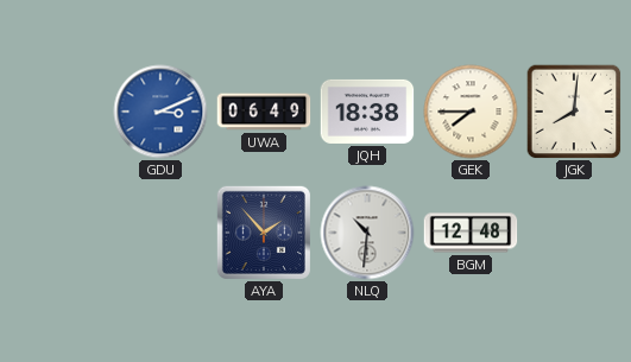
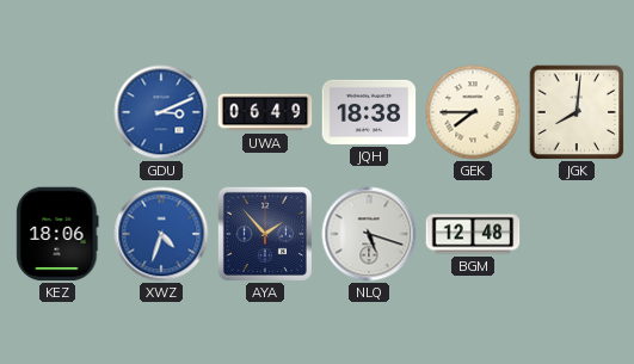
KEZ: none -> 18:06 (57, 234)
XWZ: none -> 4:33 (161, 234)
NLQ: 10:31 -> 5:18 (369, 234)
